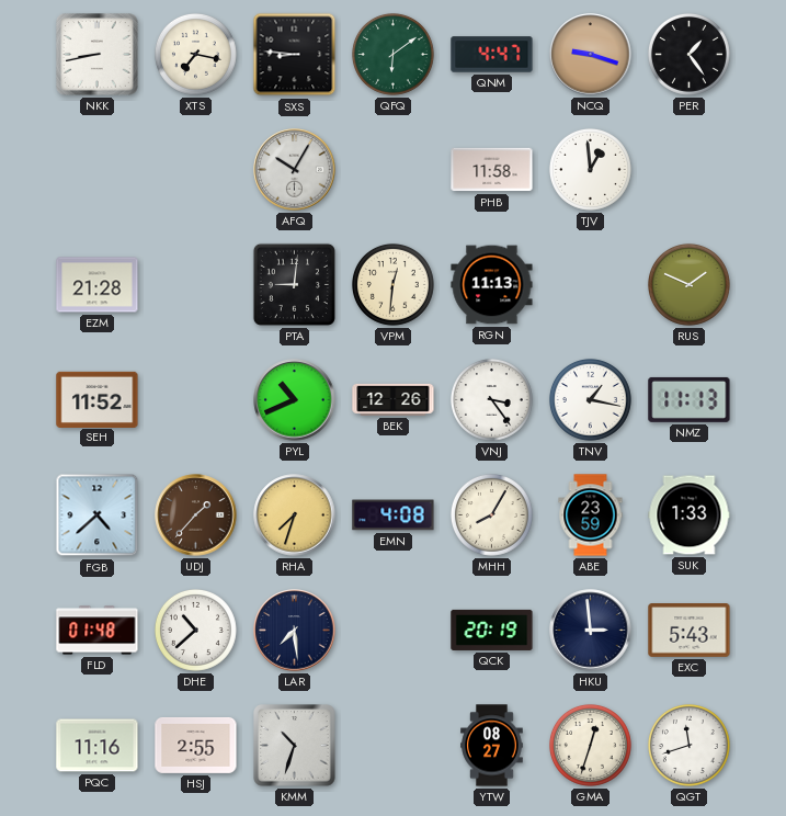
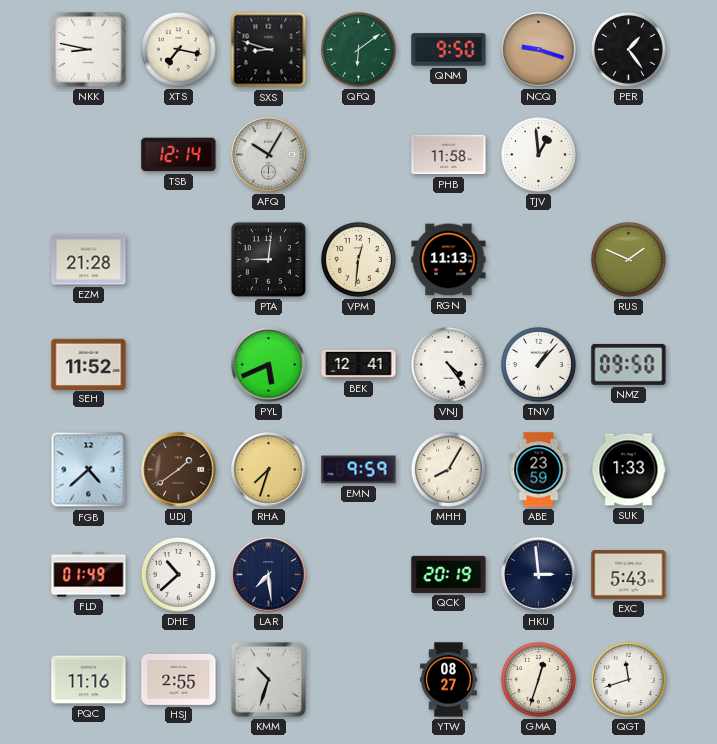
NKK: 8:43 -> 8:47 (89, 50)
SXS: 8:46 -> 8:48 (269, 50)
QNM: 4:47 -> 9:50 (449, 50)
TSB: none -> 12:14 (179, 155)
PYL: 10:41 -> 5:41 (269, 365)
BEK: 12:26 -> 12:41 (359, 364)
VNJ: 3:24 -> 4:24 (448, 364)
TNV: 1:17 -> 1:07 (538, 364)
NMZ: 11:13 -> 09:50 (629, 364)
UDJ: 1:37 -> 1:39 (179, 470)
EMN: 4:08 -> 9:59 (359, 470)
FLD: 01:48 -> 01:49 (89, 575)
